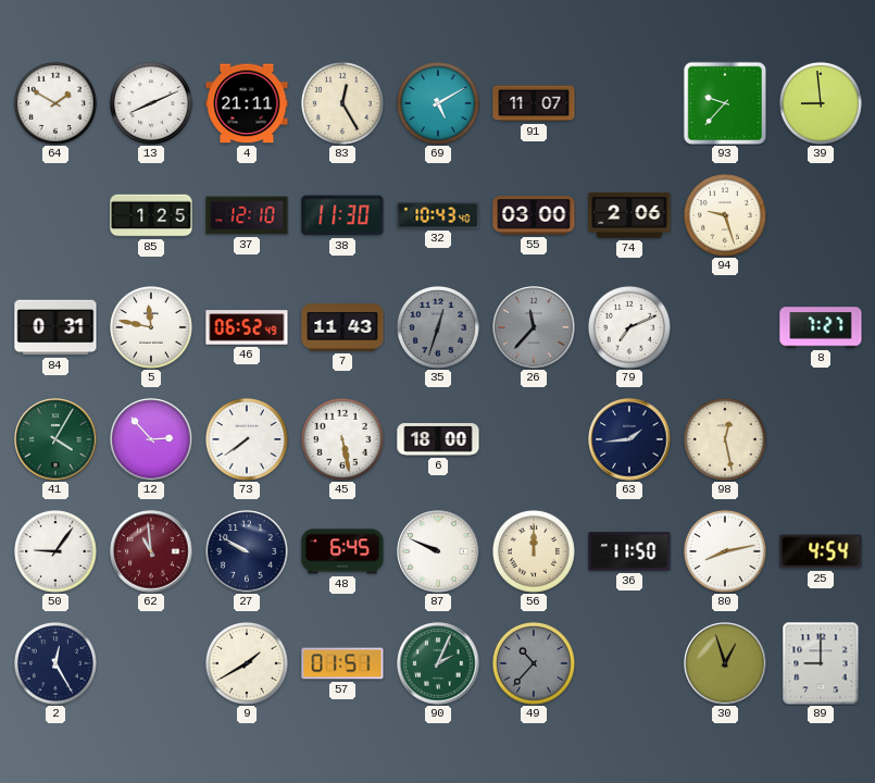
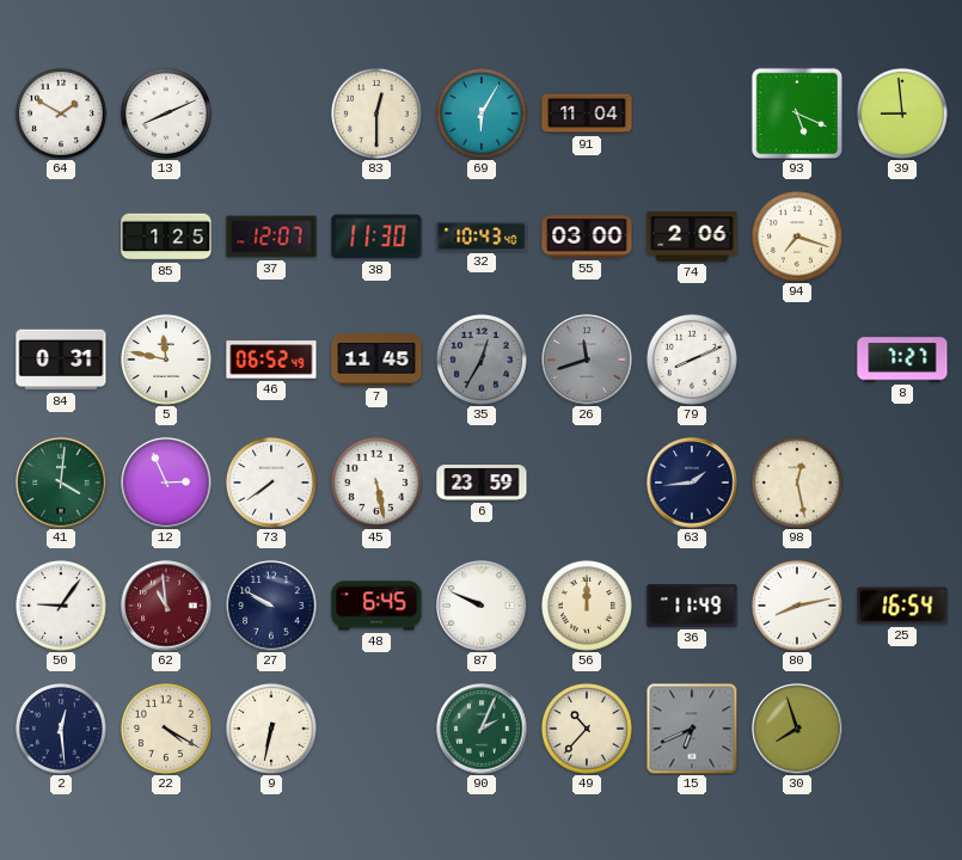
4: 21:11 -> none (247, 103)
83: 12:25 -> 12:30 (376, 113)
69: 5:10 -> 6:05 (482, 113)
91: 11:07 -> 11:04 (587, 113)
93: 9:37 -> 5:19 (796, 112)
37: 12:10 -> 12:07 (271, 236)
94: 9:27 -> 7:18 (797, 236)
7: 11:43 -> 11:45 (376, 360)
35: 12:33 -> 12:35 (482, 360)
26: 11:37 -> 11:42 (587, 360)
79: 7:11 -> 8:11 (692, 360)
41: 4:05 -> 4:01 (61, 483)
12: 2:53 -> 2:56 (166, 483)
6: 18:00 -> 23:59 (482, 483)
36: 11:50 -> 11:49 (692, 606)
25: 4:54 -> 16:54 (902, 606)
2: 12:25 -> 12:29 (61, 729)
22: none -> 4:20 (166, 729)
9: 1:40 -> 6:32 (271, 729)
57: 01:51 -> none (342, 663)
49 dial: grey -> cream (587, 729)
15: none -> 6:41 (692, 729)
30: 12:57 -> 7:57 (797, 729)
89: 9:00 -> none (821, 663)
